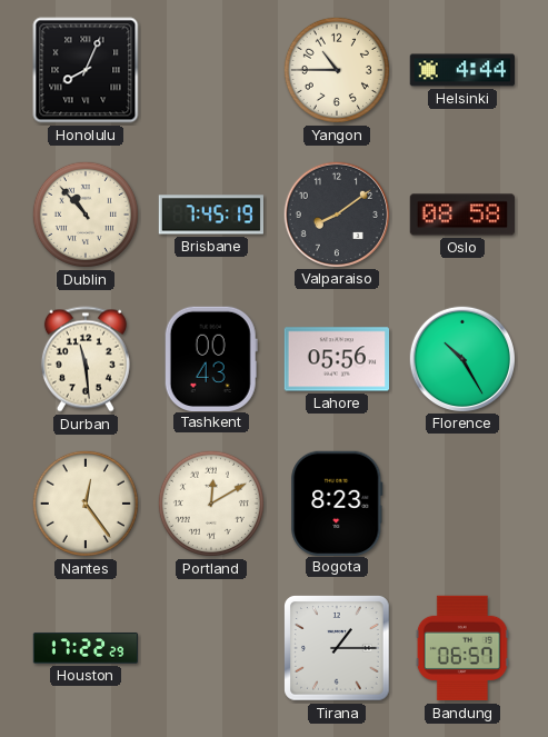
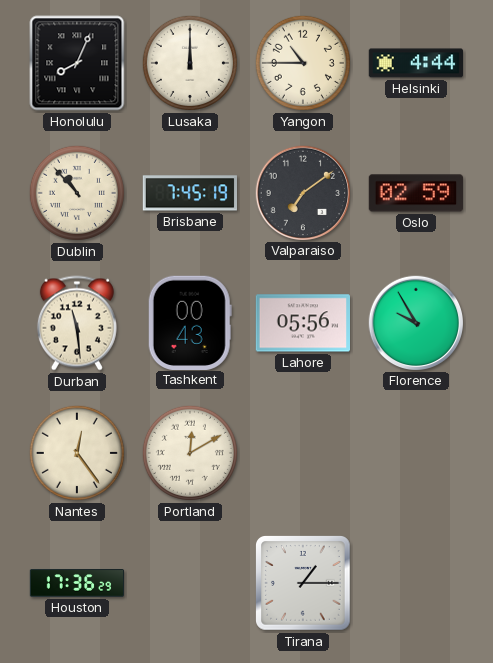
Lusaka: none -> 12:00 (190, 63)
Valparaiso: 8:09 -> 7:09 (302, 192)
Oslo: 08:58 -> 02:59 (415, 193)
Florence: 10:25 -> 9:55 (415, 322)
Bogota: 8:23 -> none (337, 502)
Houston: 17:22 -> 17:36 (77, 583)
Bandung: 06:57 -> none (462, 648)
